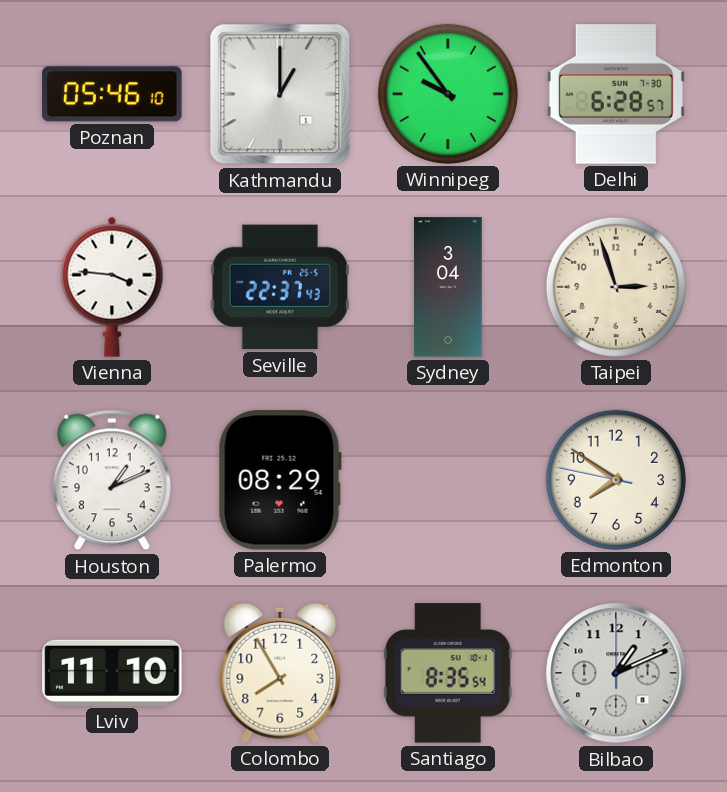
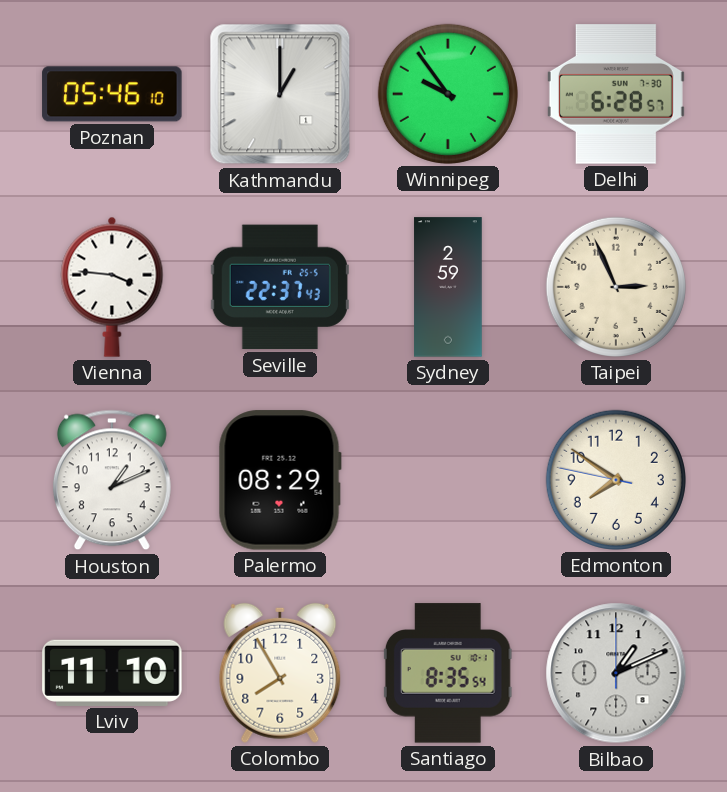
Sydney: 3:04 -> 2:59 (448, 287)
Taipei: 2:57 -> 2:56 (616, 287)
